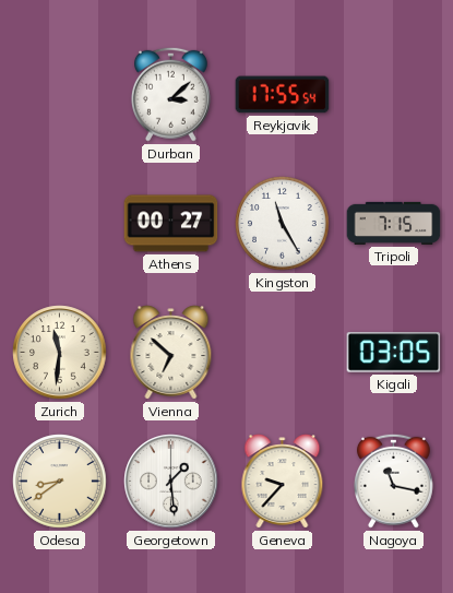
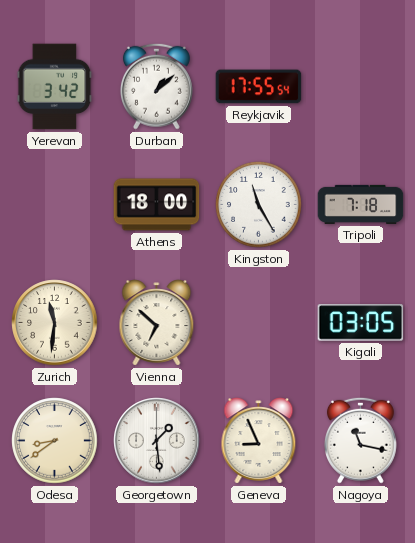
Yerevan: none -> 3:42 (55, 87)
Durban: 3:08 -> 1:08 (156, 86)
Athens: 00:27 -> 18:00 (157, 205)
Tripoli: 7:15 -> 7:18 (361, 204)
Geneva: 9:37 -> 8:56 (259, 441)
